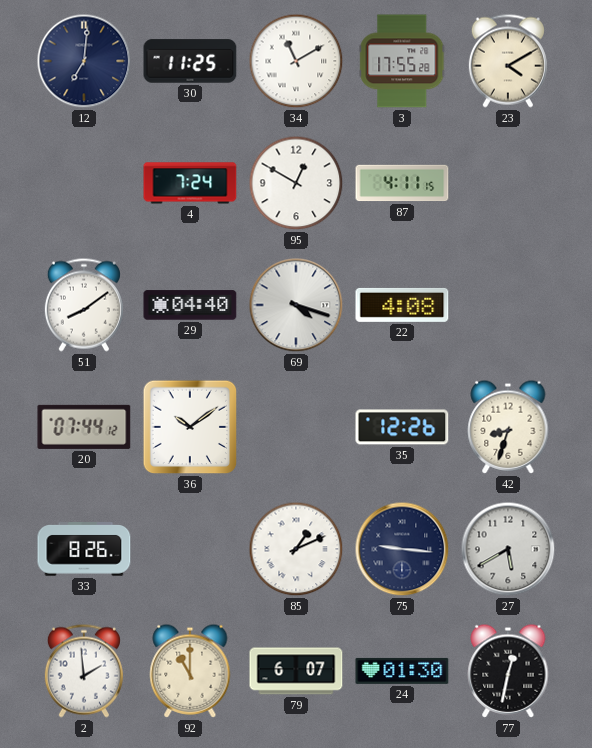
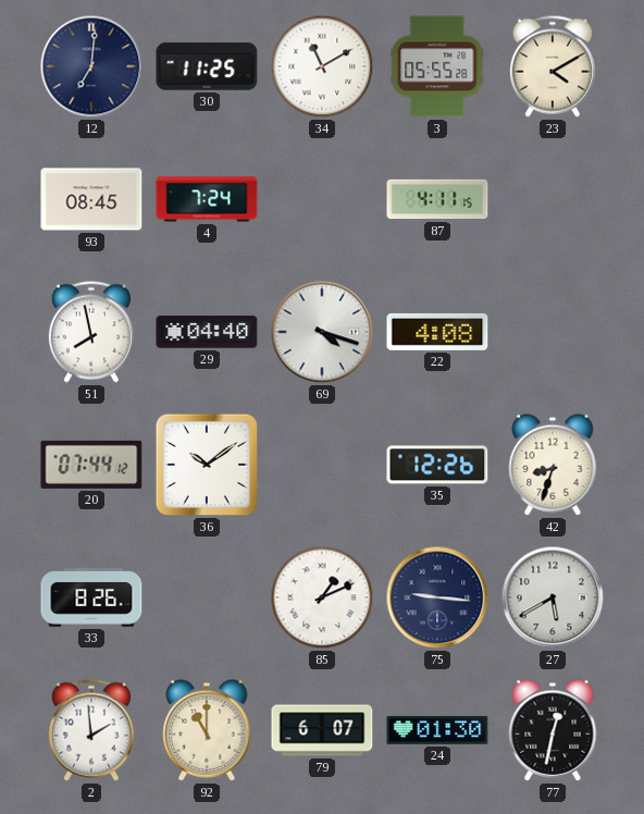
3: 17:55 -> 05:55 (437, 66)
93: none -> 08:45 (91, 199)
95: 12:50 -> none (296, 183)
51: 8:09 -> 7:58 (91, 332)
